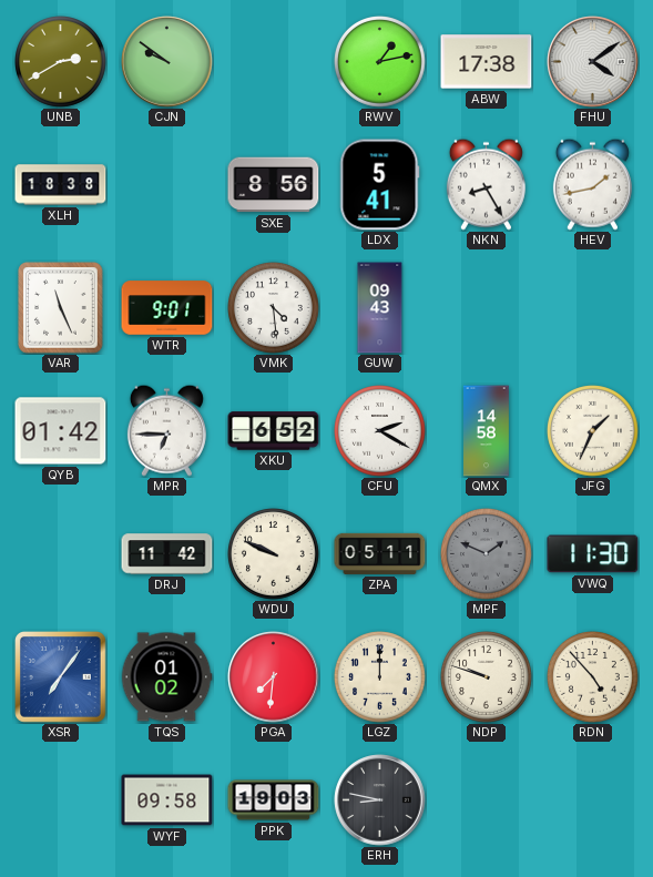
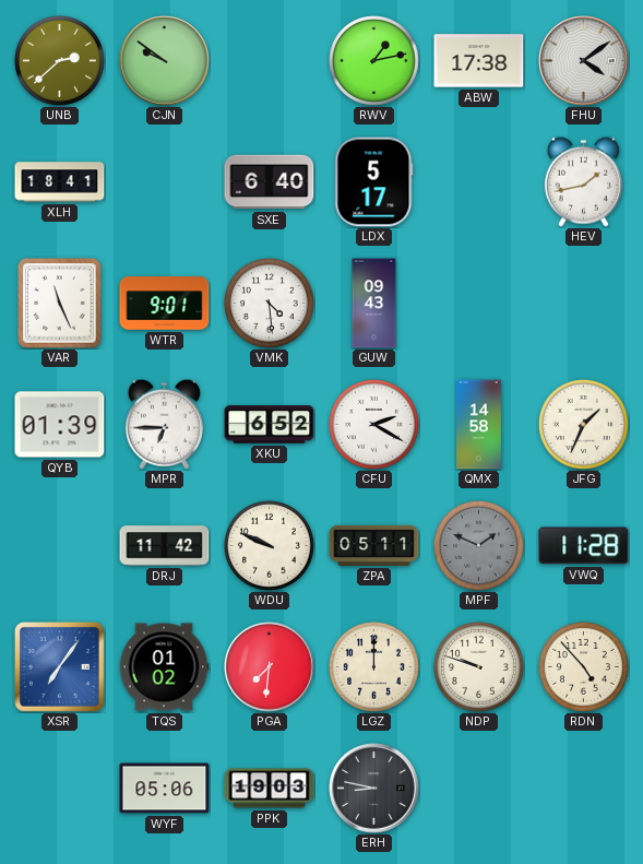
UNB: 2:40 -> 2:38 (60, 61)
XLH: 18:38 -> 18:41 (60, 182)
SXE: 8:56 -> 6:40 (270, 182)
LDX: 5:41 -> 5:17 (374, 182)
NKN: 8:25 -> none (486, 184)
QYB: 01:42 -> 01:39 (60, 425)
VWQ: 11:30 -> 11:28 (584, 546)
WYF: 09:58 -> 05:06 (165, 789)
